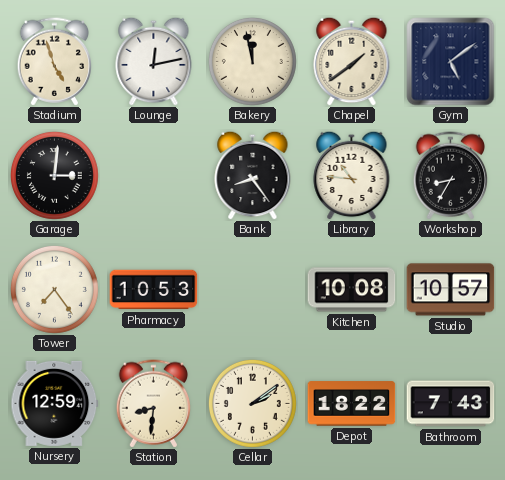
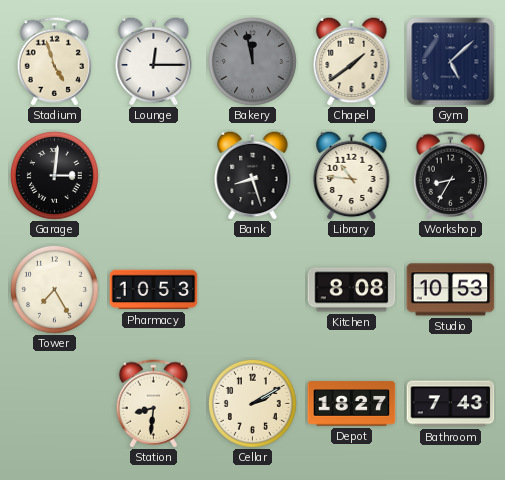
Lounge: 12:13 -> 12:15 (154, 61)
Bakery dial: cream -> grey (252, 61)
Gym: 5:09 -> 5:08 (451, 62)
Bank: 8:24 -> 8:27 (253, 175)
Tower: 7:24 -> 7:25 (54, 289)
Kitchen: 10:08 -> 8:08 (352, 290)
Studio: 10:57 -> 10:53 (451, 290)
Nursery: 12:59 -> none (55, 403)
Cellar: 2:09 -> 2:10 (252, 403)
Depot: 18:22 -> 18:27 (352, 404)
